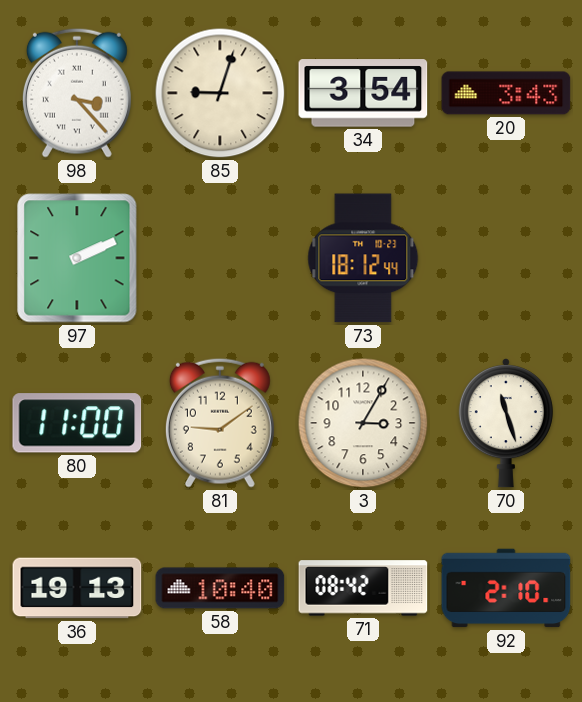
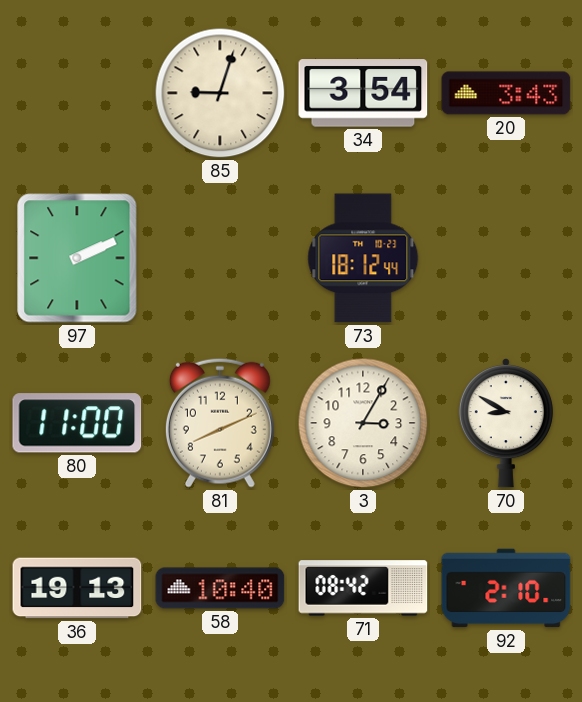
98: 3:23 -> none (77, 93)
81: 9:09 -> 8:11 (220, 423)
70: 11:27 -> 8:50 (506, 423)
